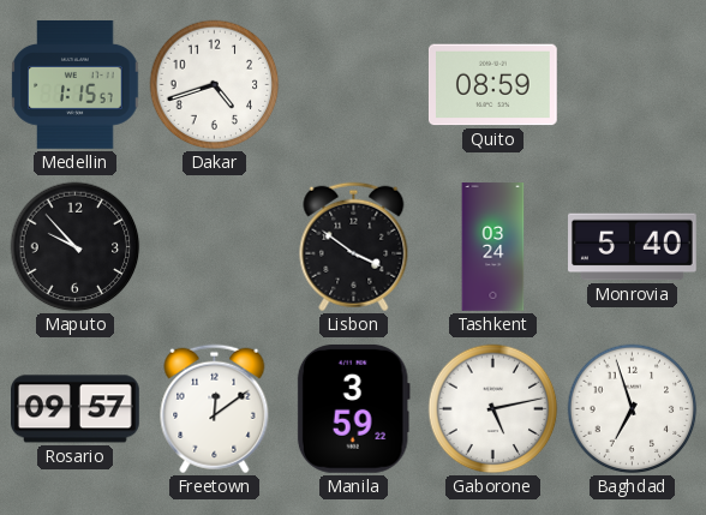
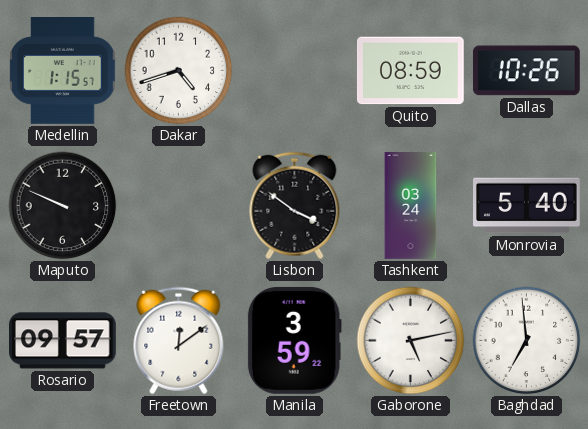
Dallas: none -> 10:26 (526, 71)
Maputo: 9:53 -> 9:49 (63, 206)
Baghdad: 6:57 -> 6:59 (527, 341)
